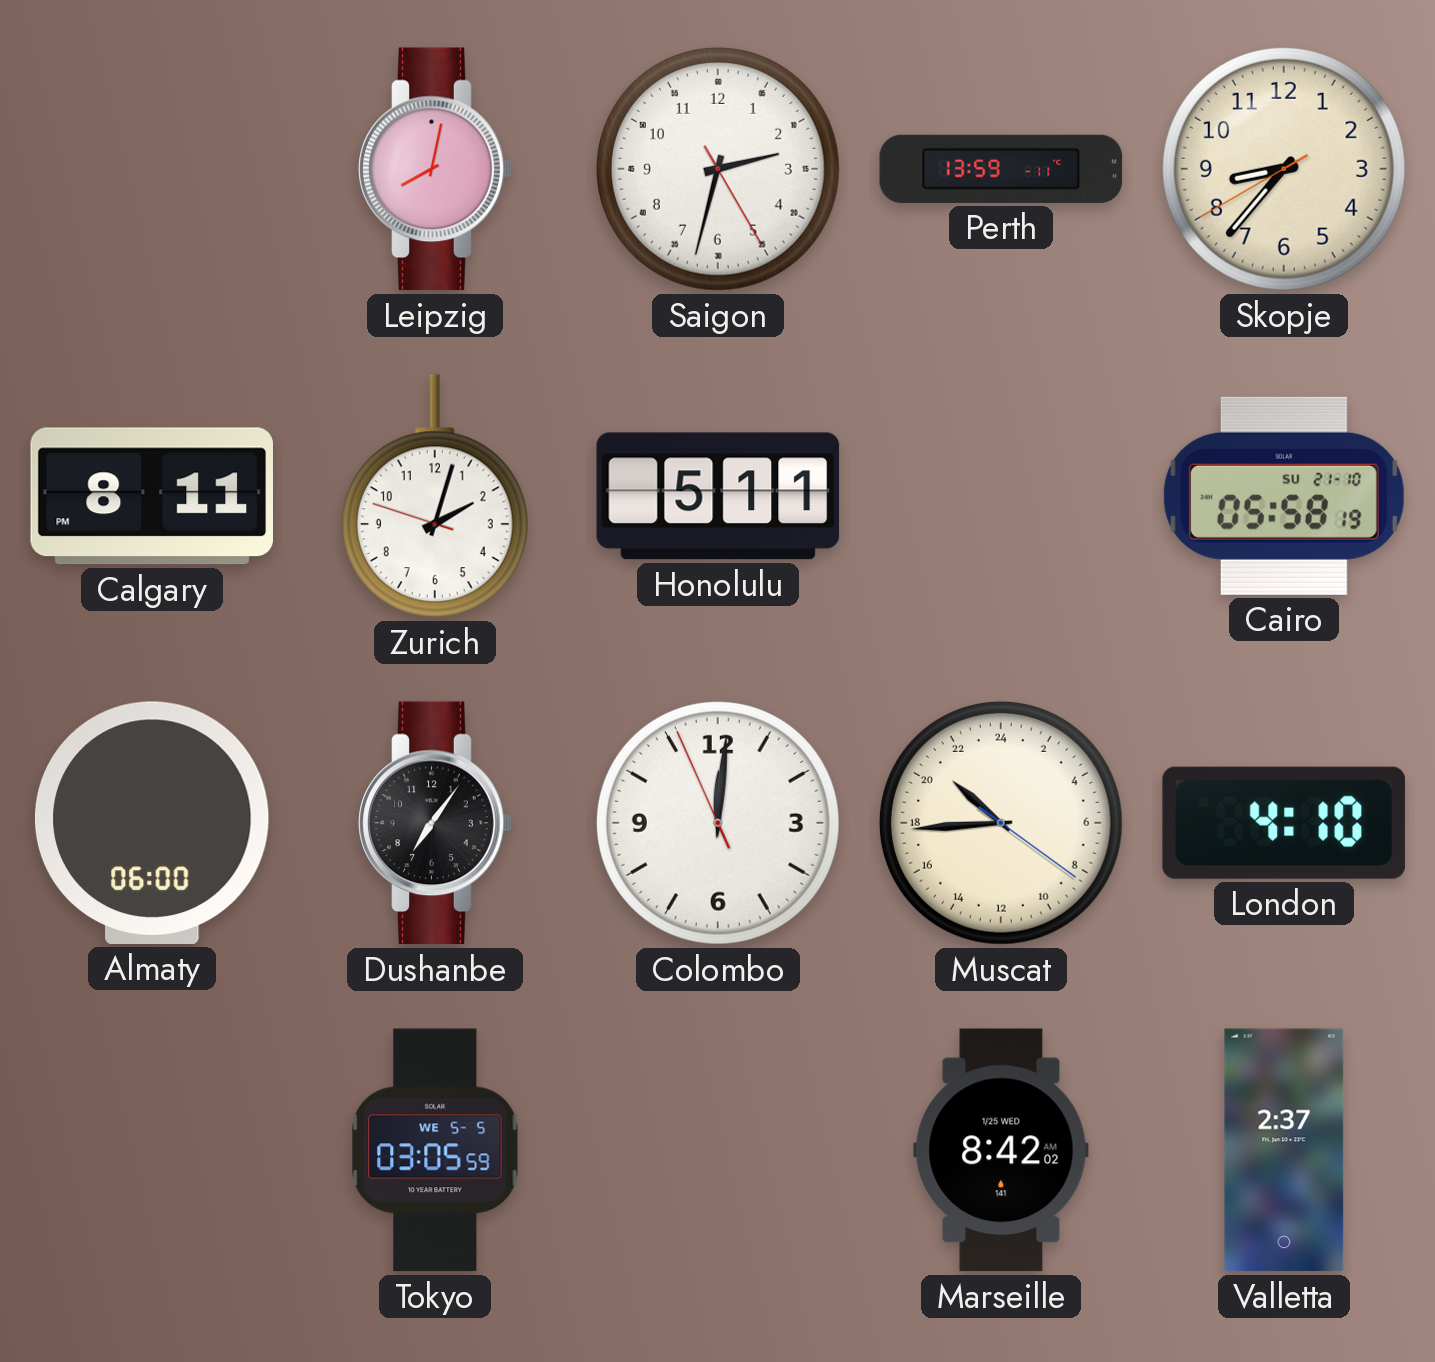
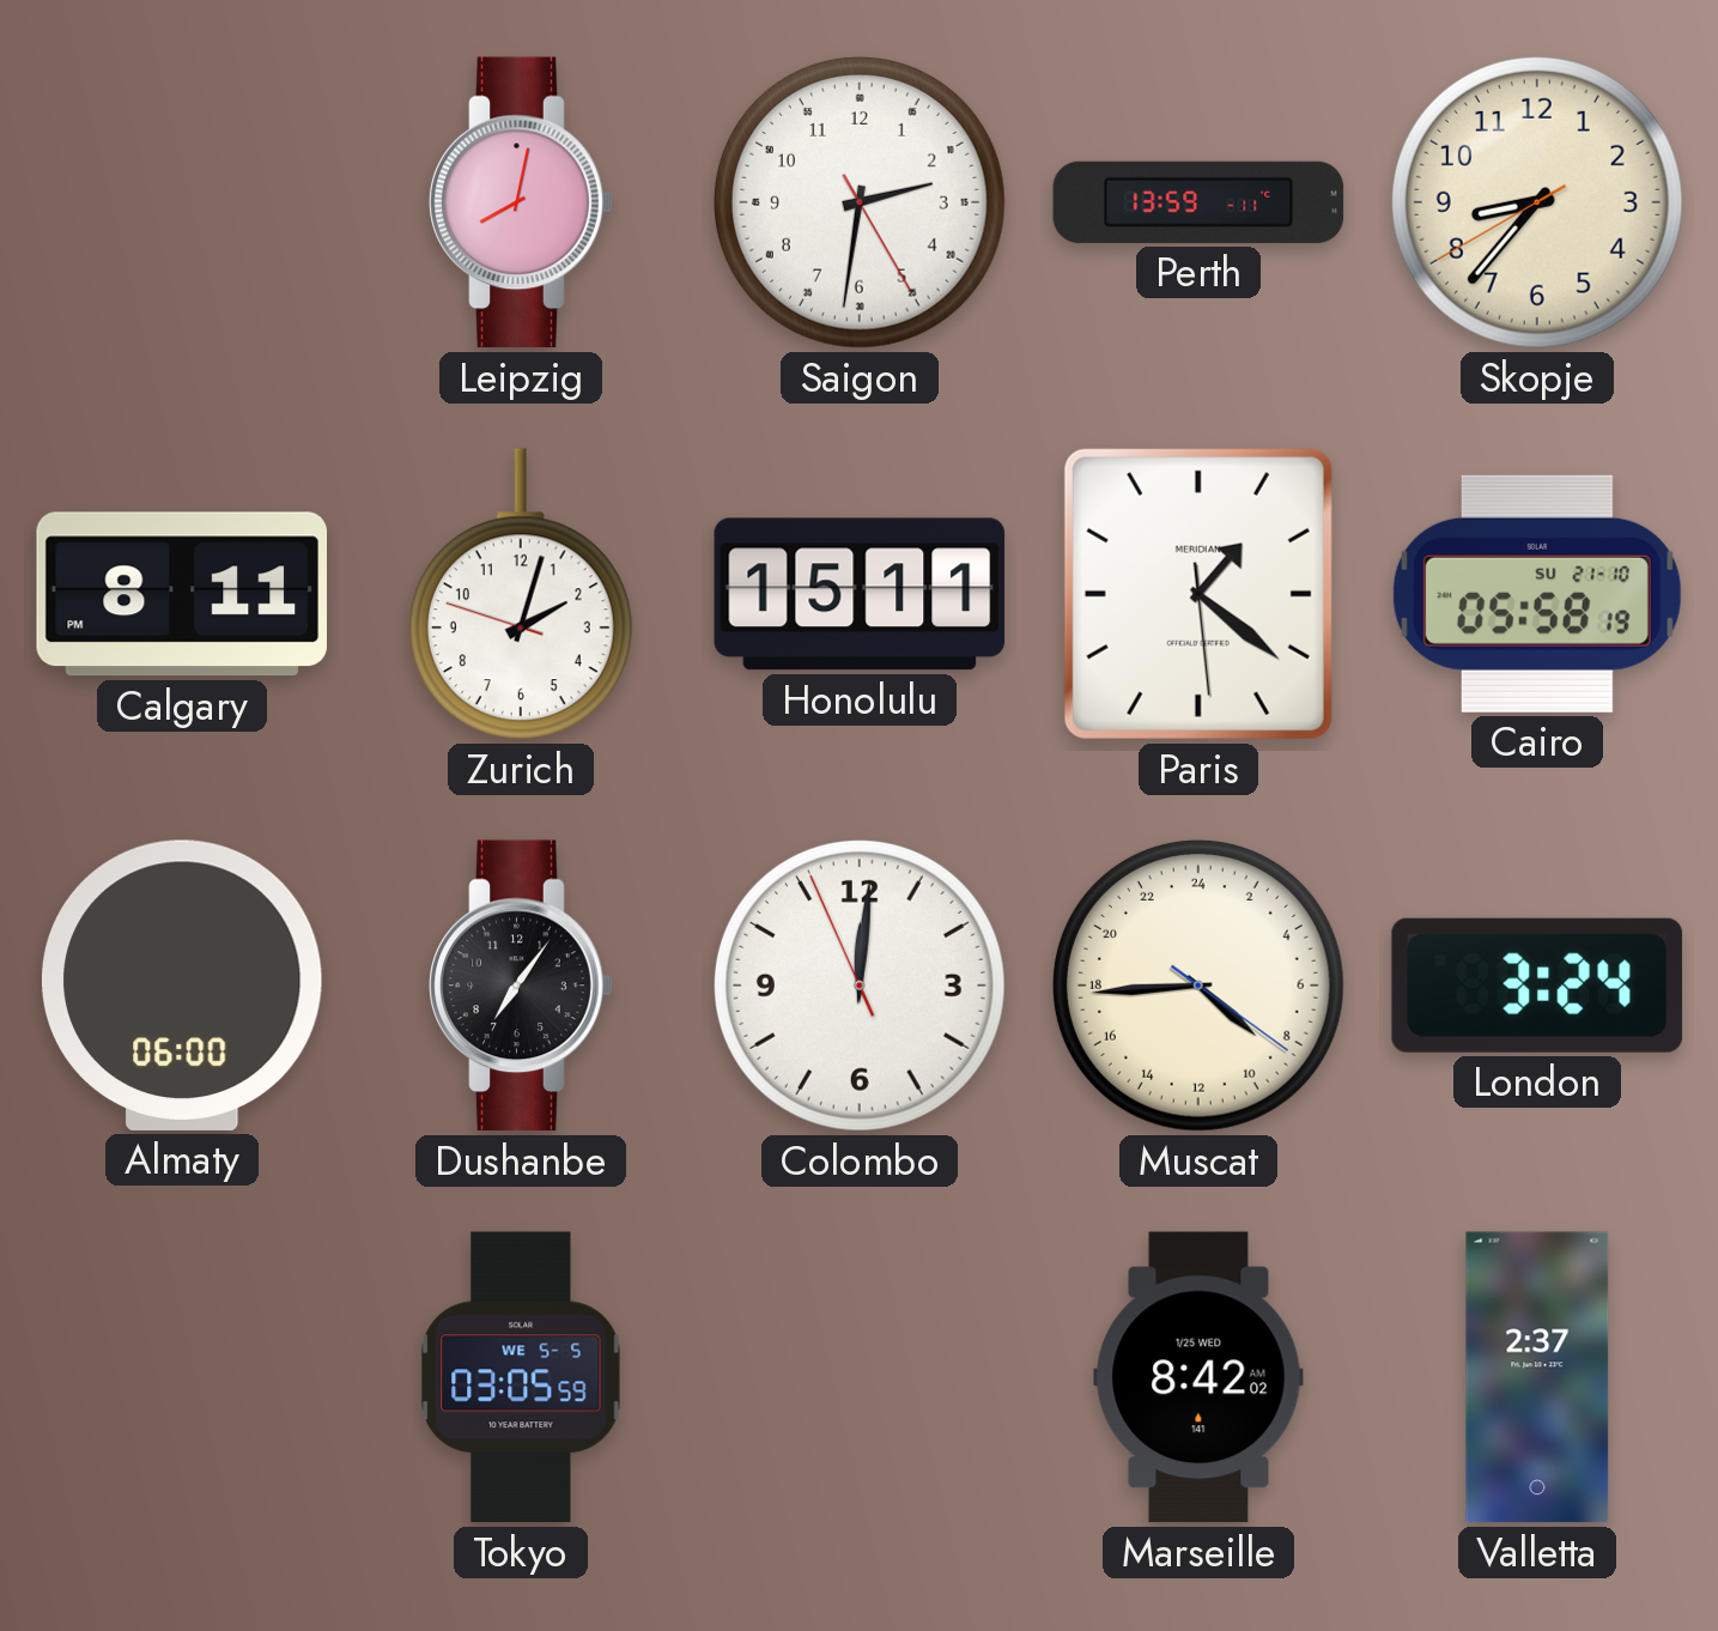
Saigon: 2:32 -> 2:31 (860, 202)
Honolulu: 5:11 -> 15:11 (860, 594)
Paris: none -> 1:21 (1198, 594)
Muscat: 20:44 -> 8:44 (1198, 986)
London: 4:10 -> 3:24 (1537, 986)
